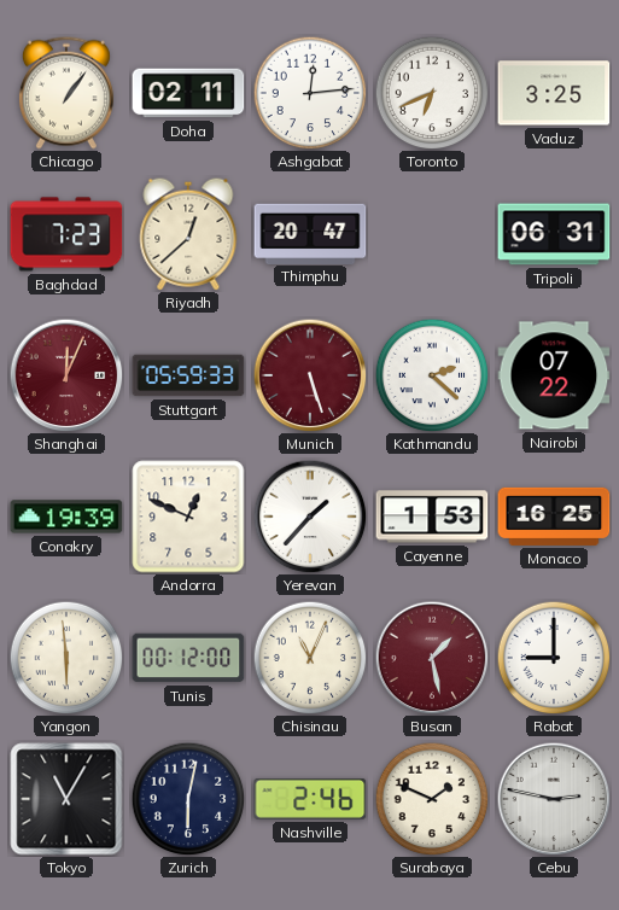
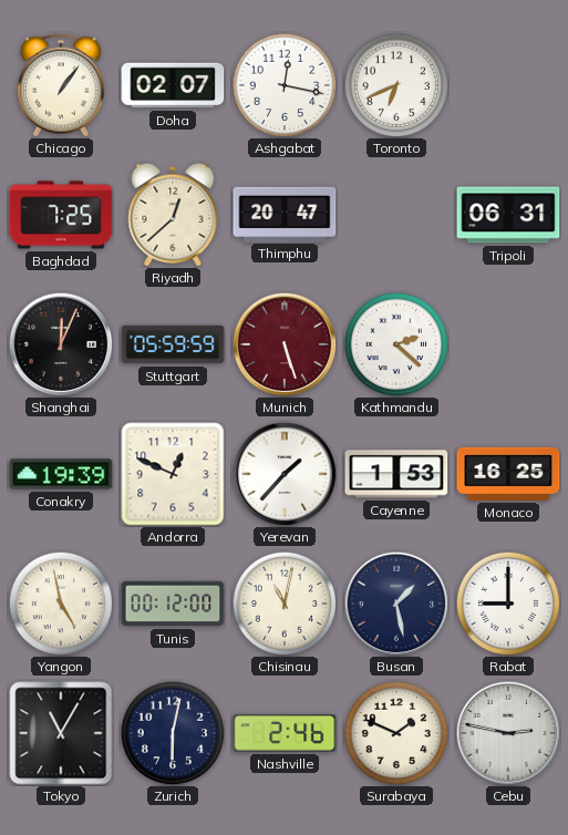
Doha: 02:11 -> 02:07 (173, 85)
Ashgabat: 12:14 -> 12:17 (285, 85)
Vaduz: 3:25 -> none (554, 93)
Baghdad: 7:23 -> 7:25 (61, 215)
Shanghai dial: burgundy -> black (61, 344)
Stuttgart: 05:59:33 -> 05:59:59 (173, 344)
Nairobi: 07:22 -> none (554, 375)
Yangon: 5:59 -> 4:58 (61, 604)
Chisinau: 11:04 -> 11:02 (285, 604)
Busan dial: burgundy -> navy (396, 604)
